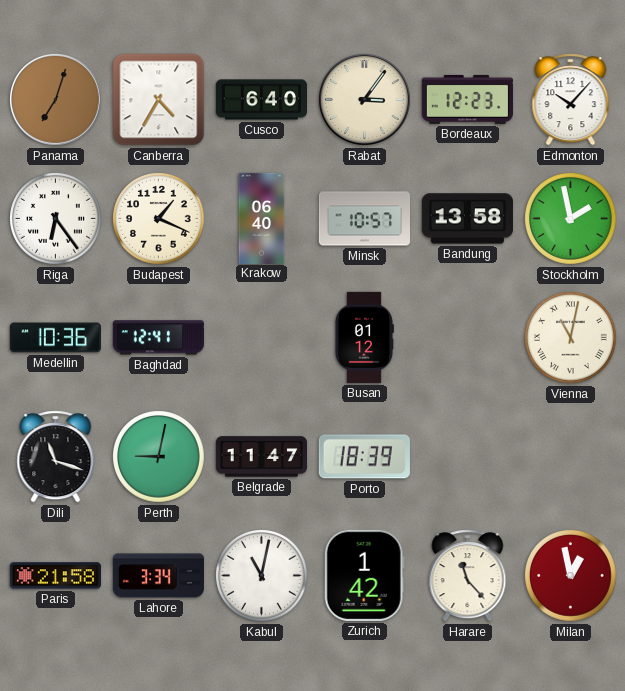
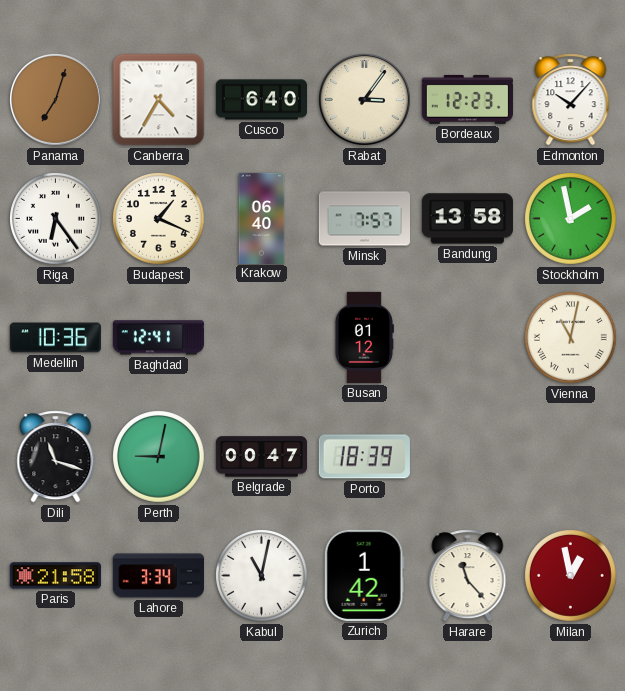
Minsk: 10:57 -> 7:57 (364, 219)
Belgrade: 11:47 -> 00:47 (261, 457)
